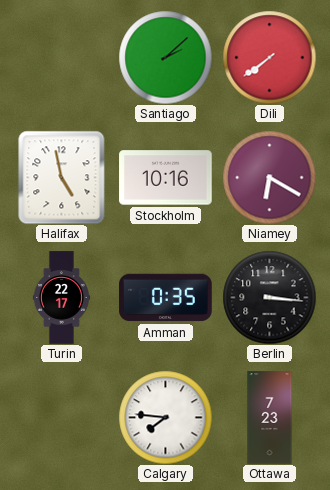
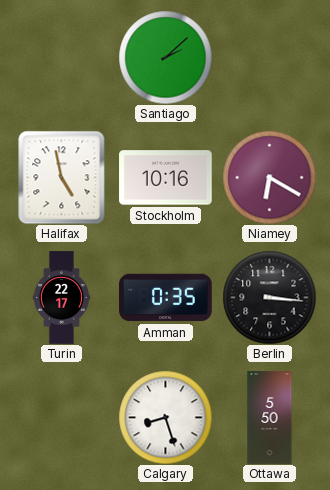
Dili: 7:39 -> none (269, 57)
Calgary: 7:46 -> 8:27 (165, 417)
Ottawa: 7:23 -> 5:50 (270, 418)
